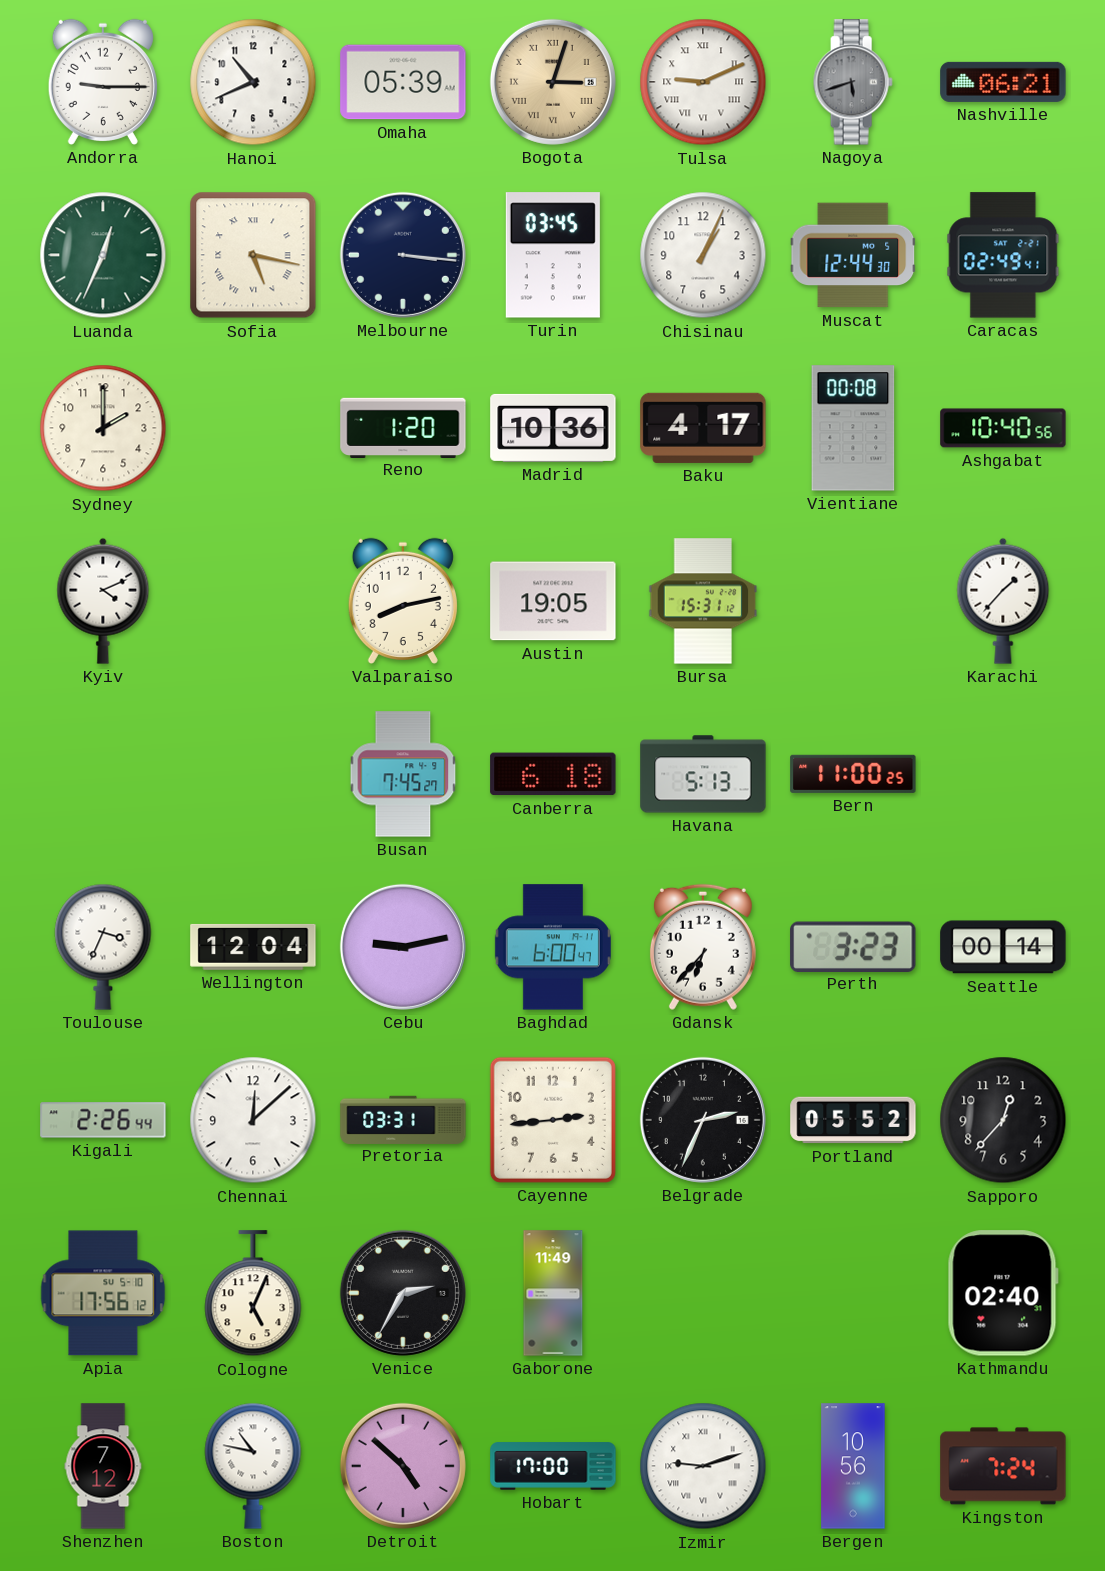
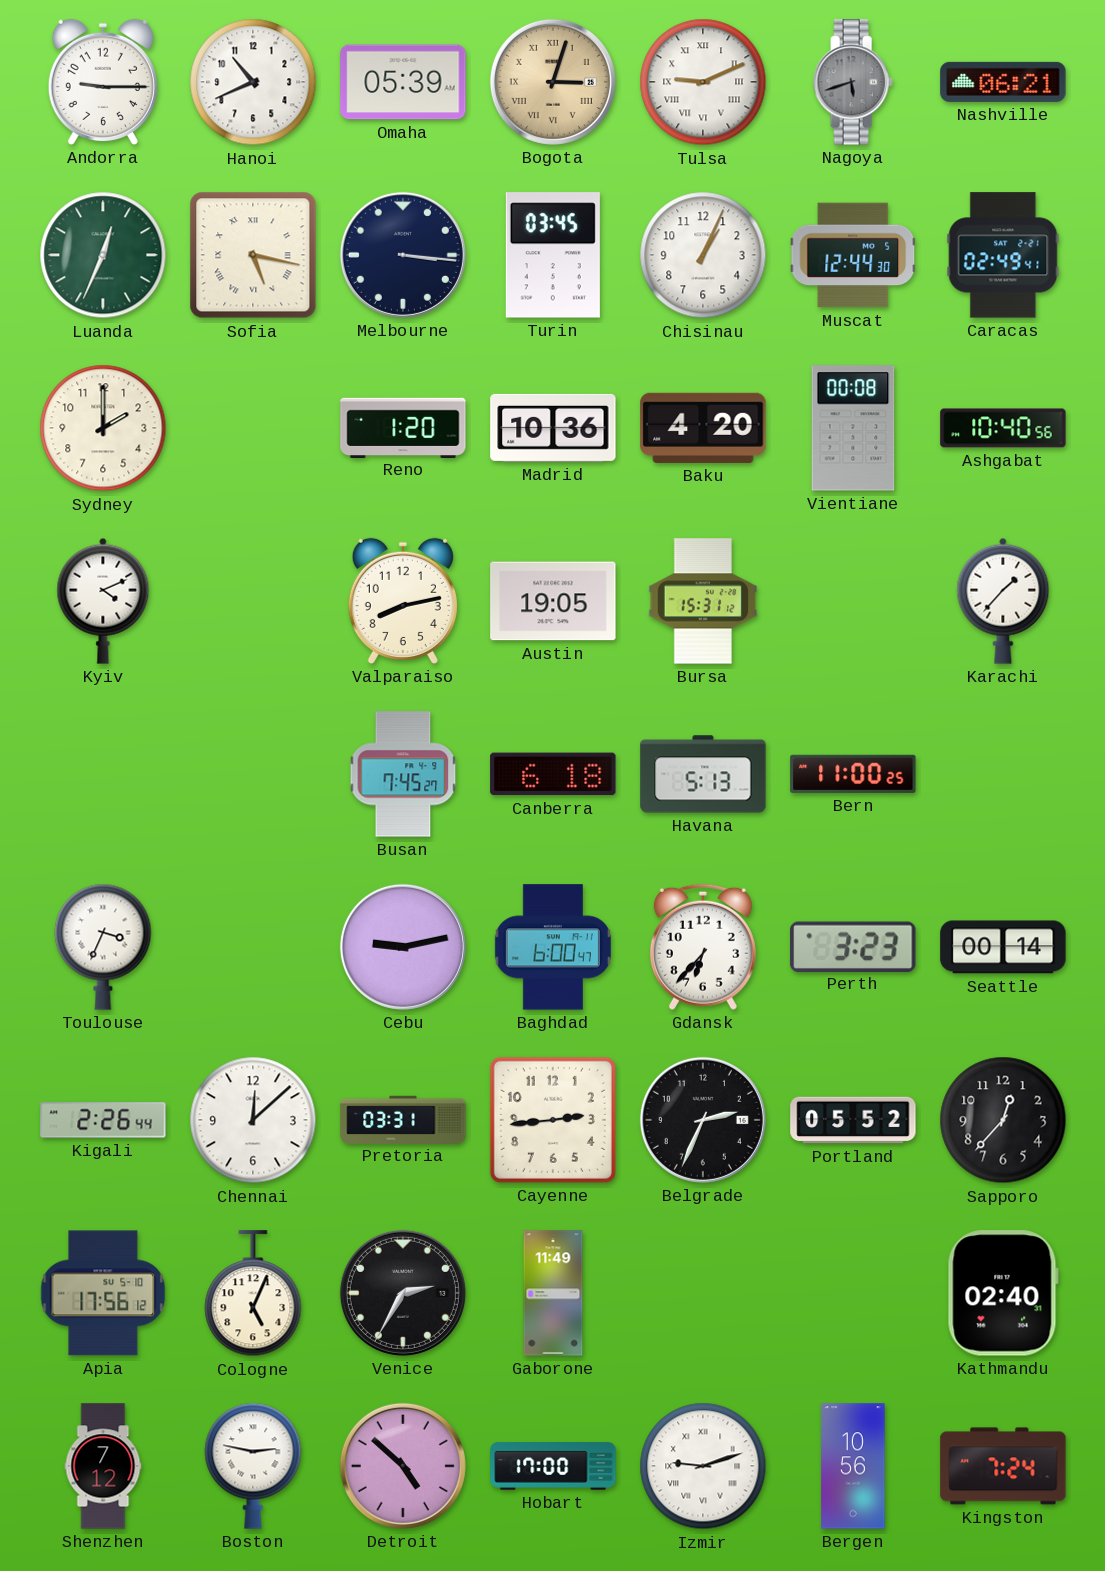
Baku: 4:17 -> 4:20 (703, 428)
Wellington: 12:04 -> none (253, 947)
Boston: 10:47 -> 2:47 (253, 1466)
